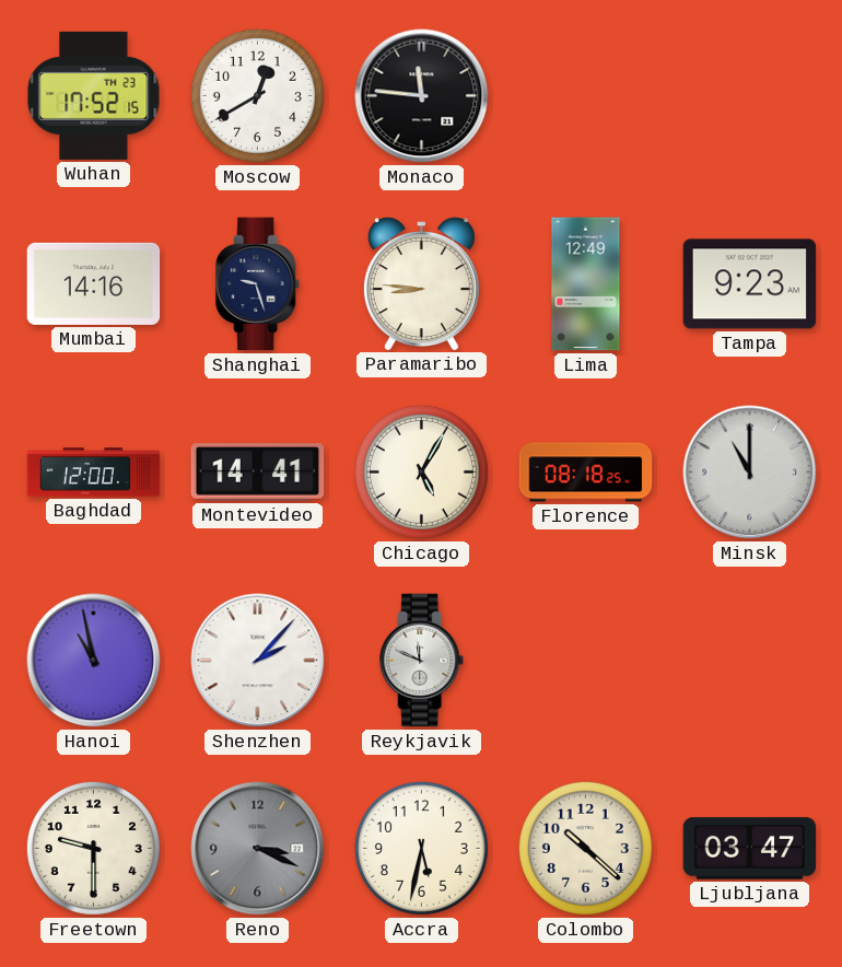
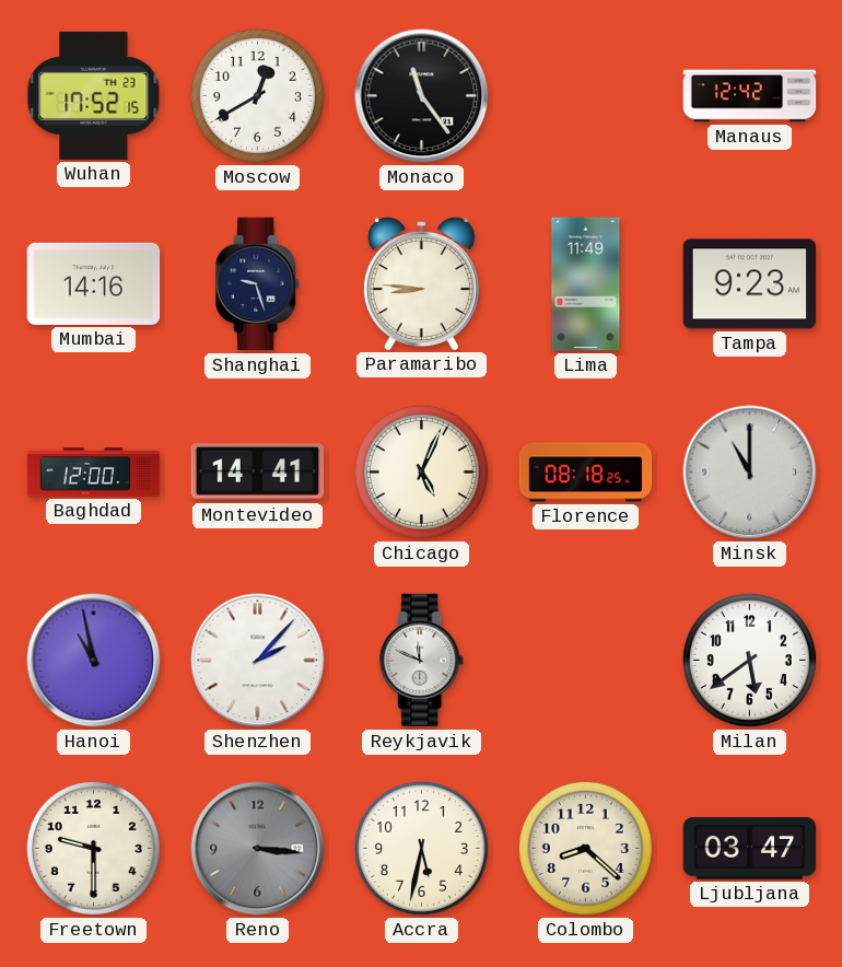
Monaco: 11:46 -> 11:24 (422, 96)
Manaus: none -> 12:42 (750, 96)
Lima: 12:49 -> 11:49 (586, 284)
Chicago: 5:05 -> 5:04 (421, 471)
Milan: none -> 5:39 (749, 660)
Reno: 3:19 -> 3:16 (258, 849)
Colombo: 10:22 -> 8:22 (585, 848)
